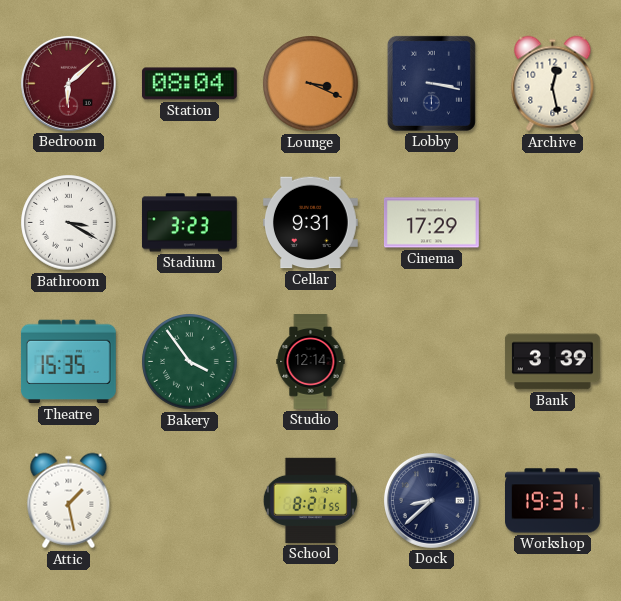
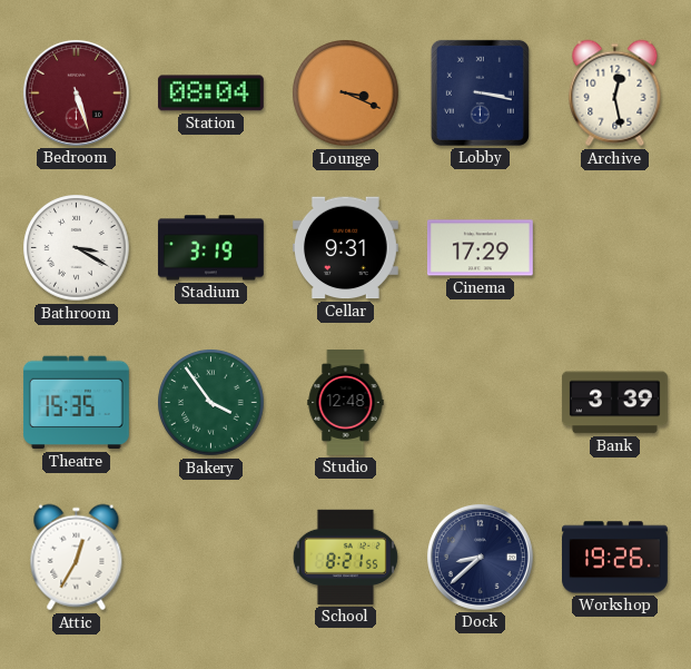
Bedroom: 6:08 -> 5:27 (76, 92)
Stadium: 3:23 -> 3:19 (210, 248)
Studio: 12:14 -> 12:48 (346, 403)
Attic: 1:28 -> 12:35 (77, 558)
Workshop: 19:31 -> 19:26 (615, 558)
